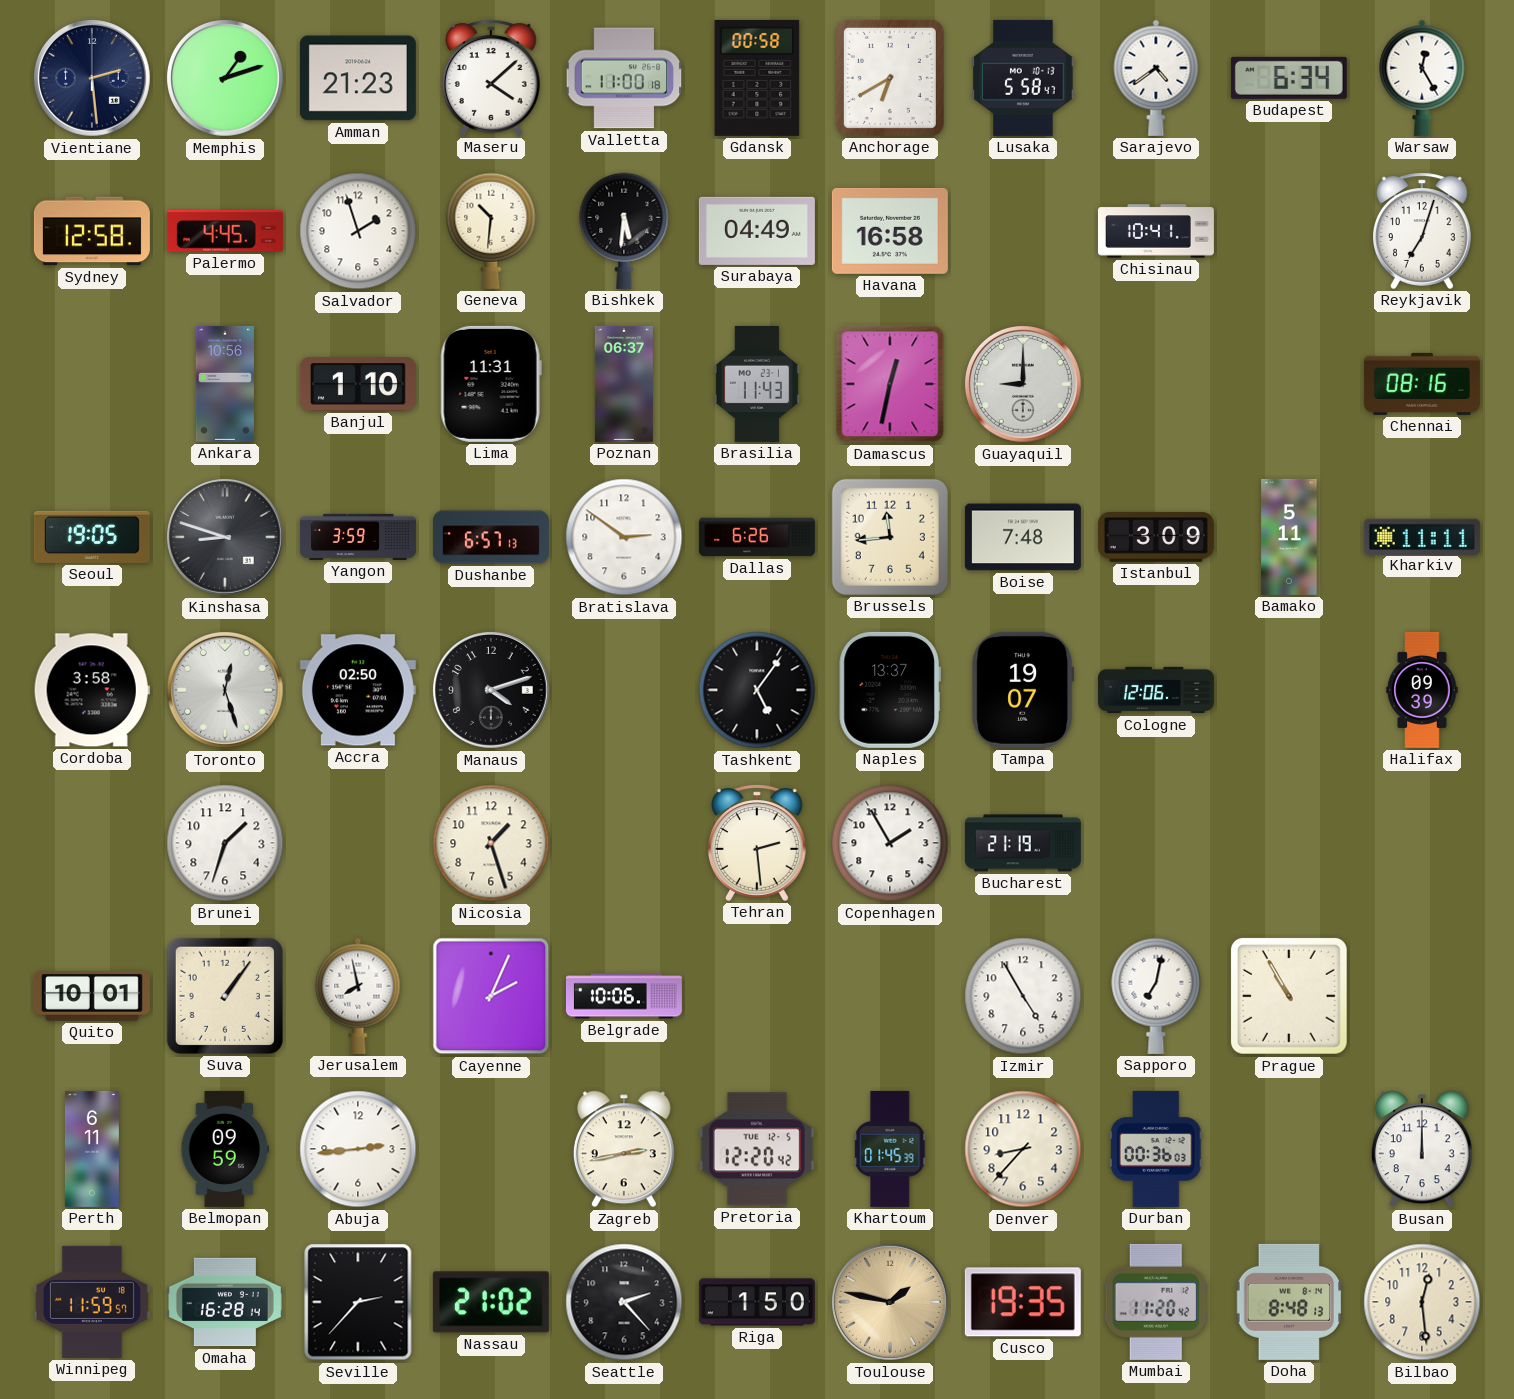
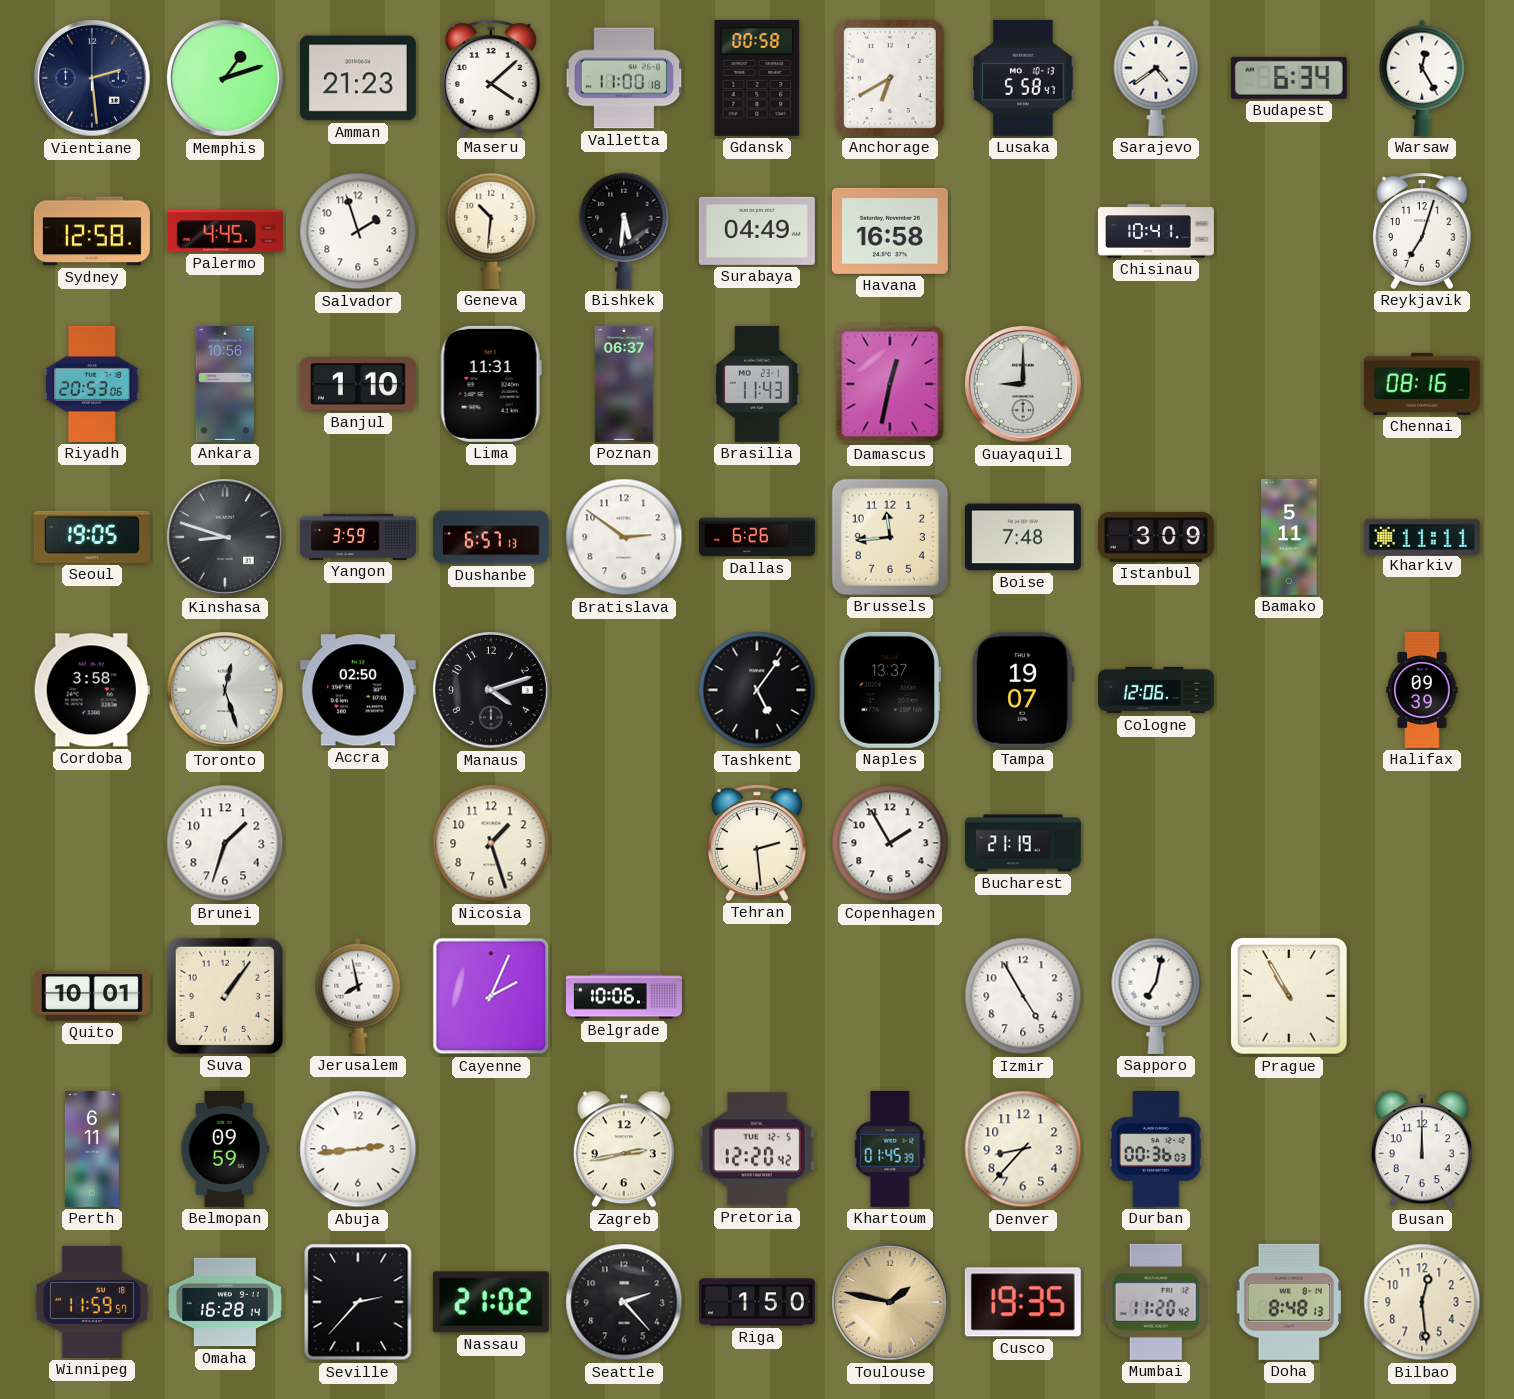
Riyadh: none -> 20:53 (93, 384)
